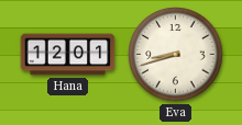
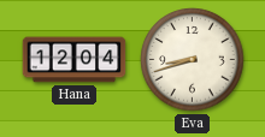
Hana: 12:01 -> 12:04 (75, 60)
